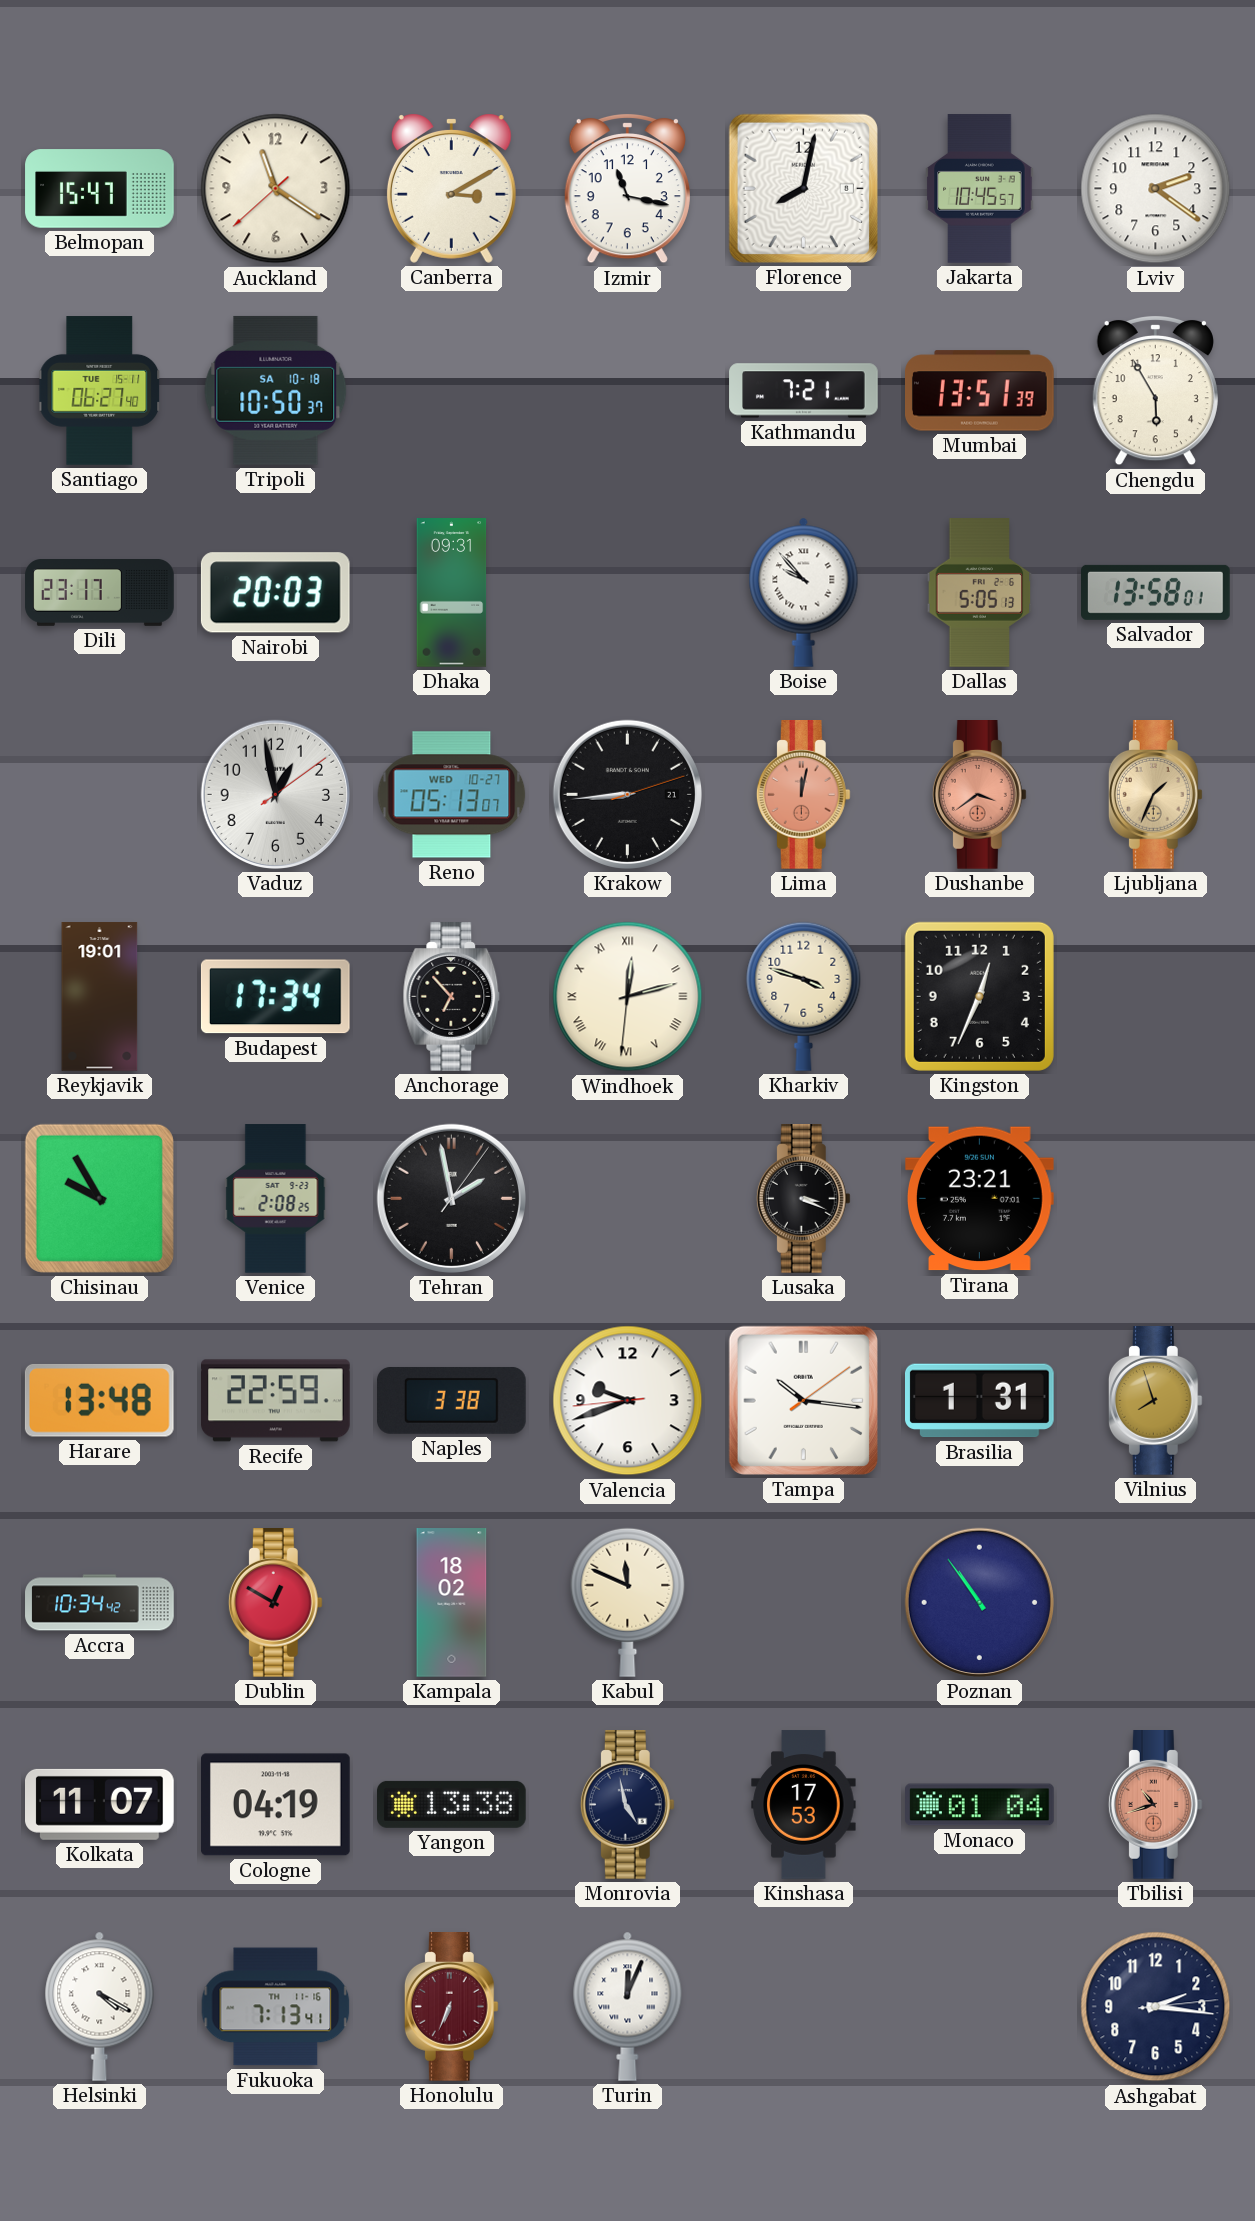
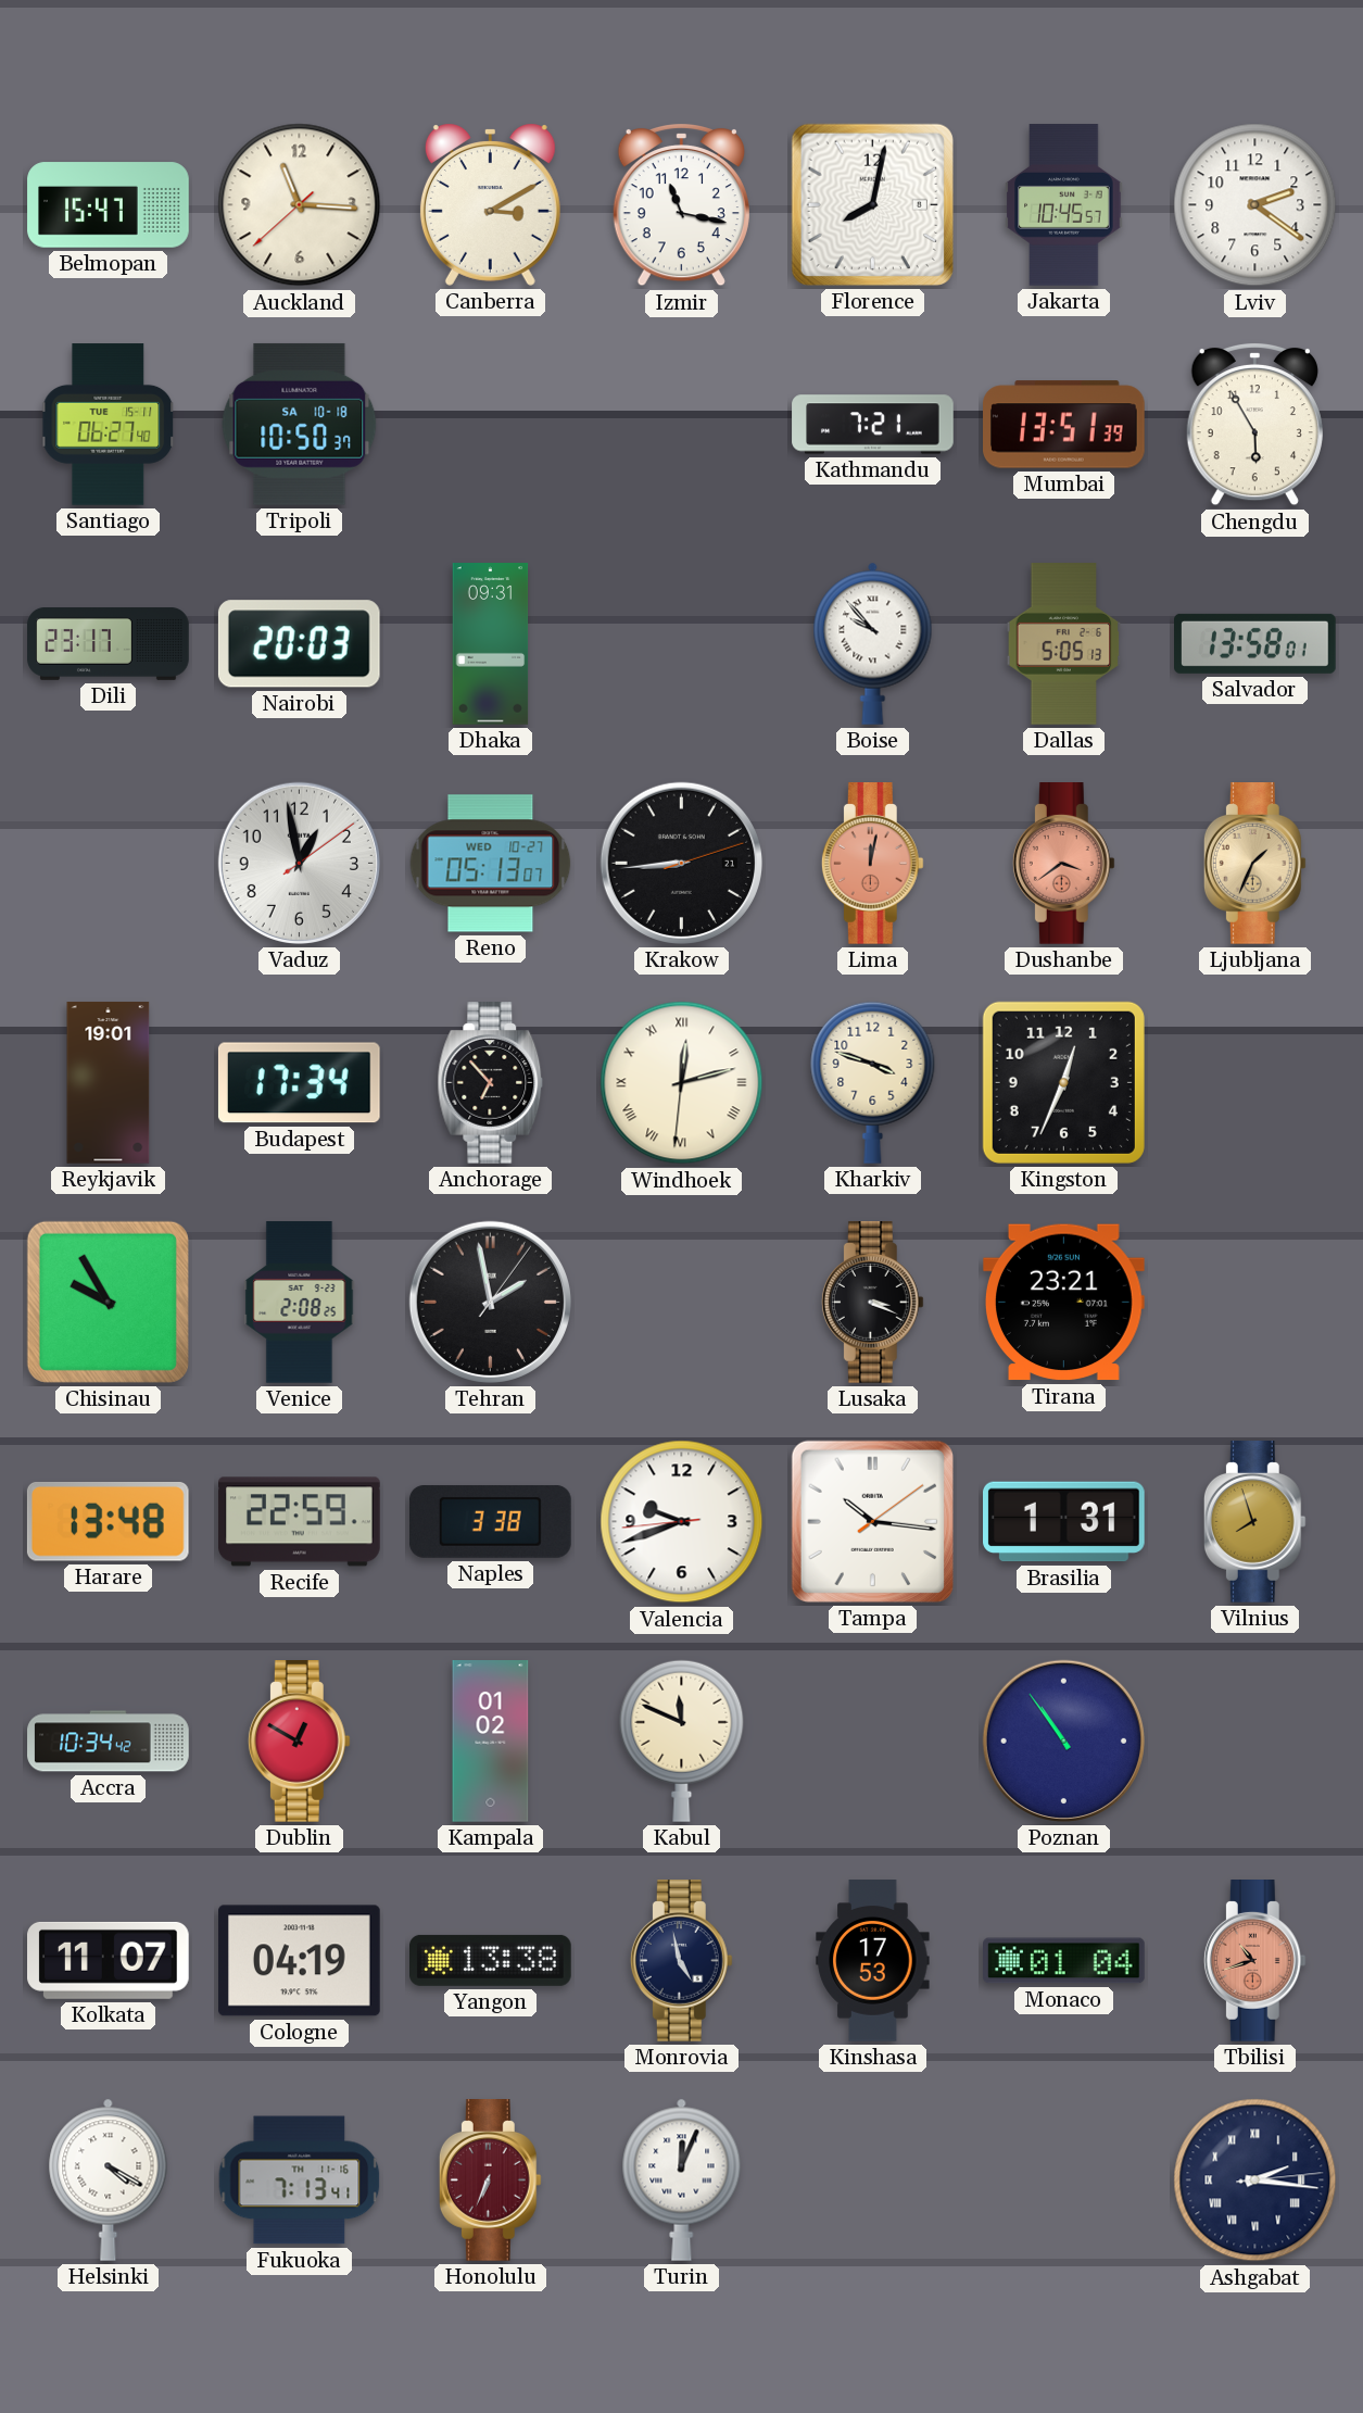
Auckland: 11:20 -> 11:15 (300, 205)
Kampala: 18:02 -> 01:02 (491, 1742)
Ashgabat numerals: Arabic -> Roman (1255, 2181)
